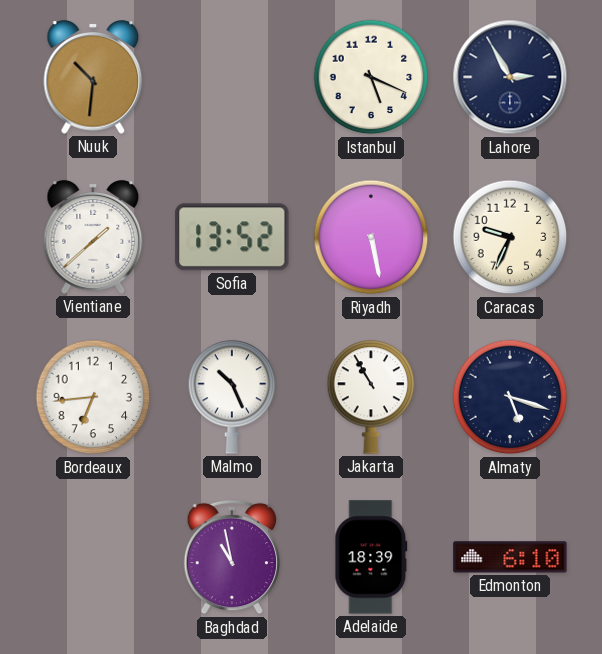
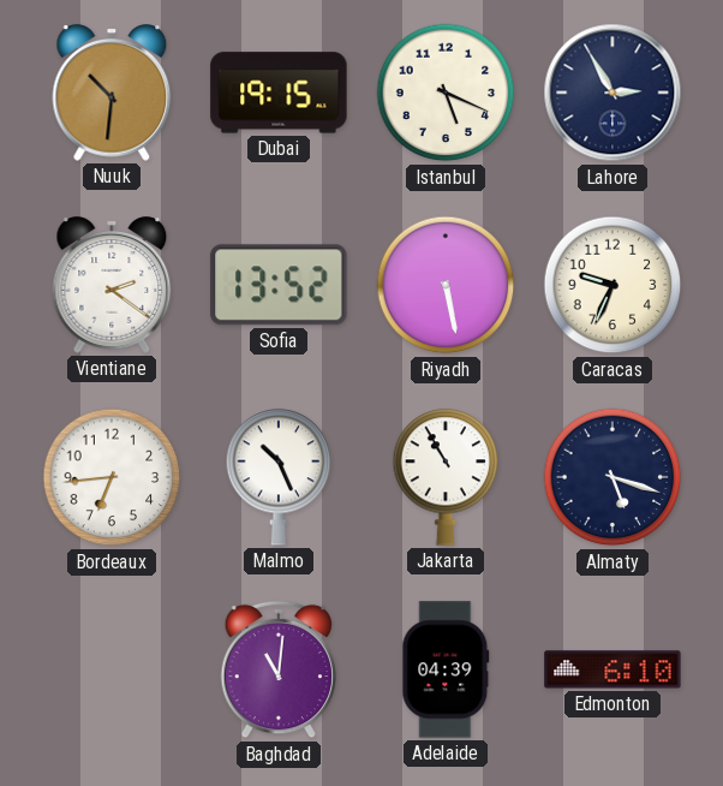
Dubai: none -> 19:15 (279, 93)
Vientiane: 1:38 -> 2:21 (112, 285)
Baghdad: 10:58 -> 11:01 (277, 669)
Adelaide: 18:39 -> 04:39 (446, 669)
